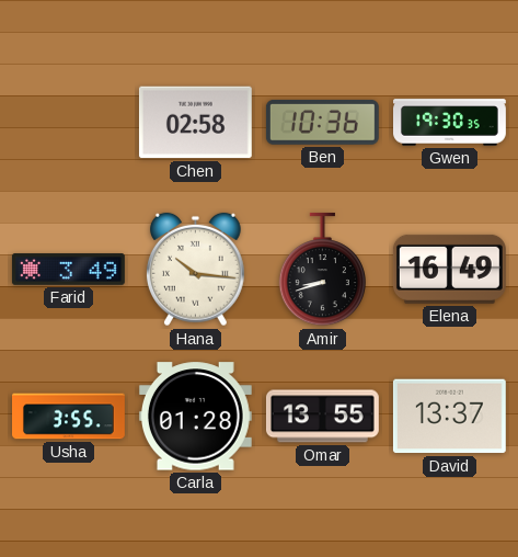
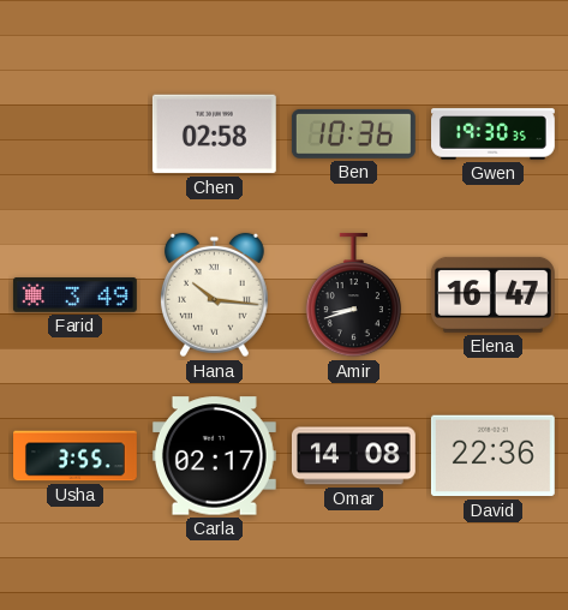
Elena: 16:49 -> 16:47 (492, 294)
Carla: 01:28 -> 02:17 (214, 456)
Omar: 13:55 -> 14:08 (353, 456)
David: 13:37 -> 22:36 (492, 456)
